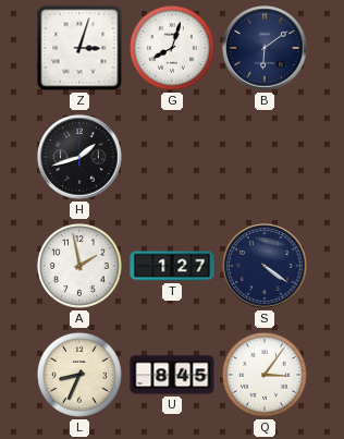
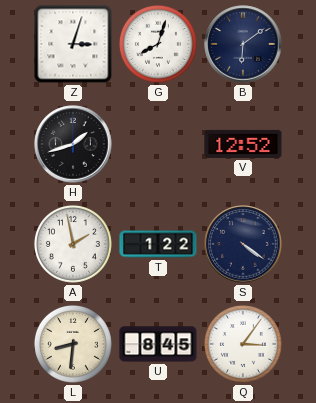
V: none -> 12:52 (243, 144)
T: 1:27 -> 1:22 (158, 244)
L: 8:34 -> 8:31 (73, 344)
